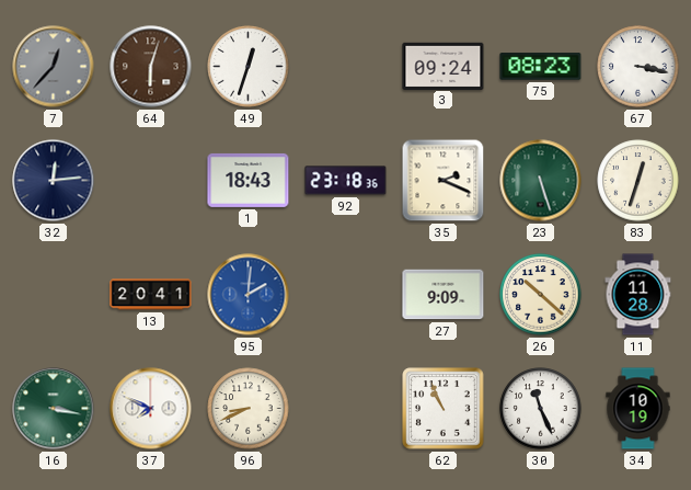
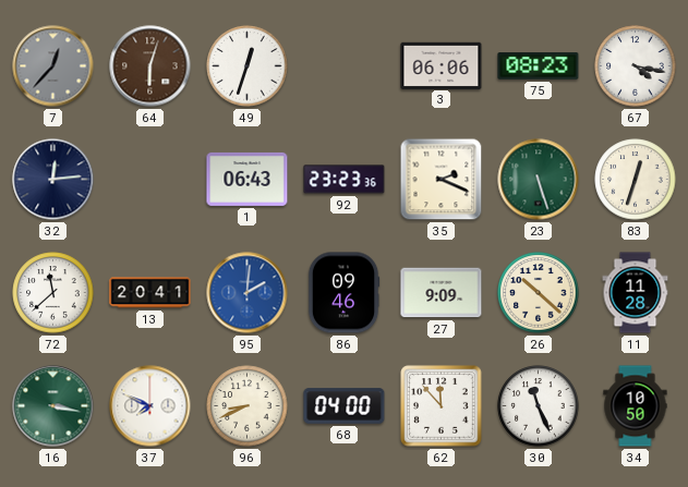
3: 09:24 -> 06:06 (442, 65)
67: 3:17 -> 4:17 (636, 66)
1: 18:43 -> 06:43 (248, 179)
92: 23:18 -> 23:23 (345, 180)
72: none -> 11:38 (53, 293)
86: none -> 09:46 (343, 293)
68: none -> 04:00 (345, 406)
62: 10:56 -> 11:53 (442, 406)
34: 10:19 -> 10:50 (636, 406)
